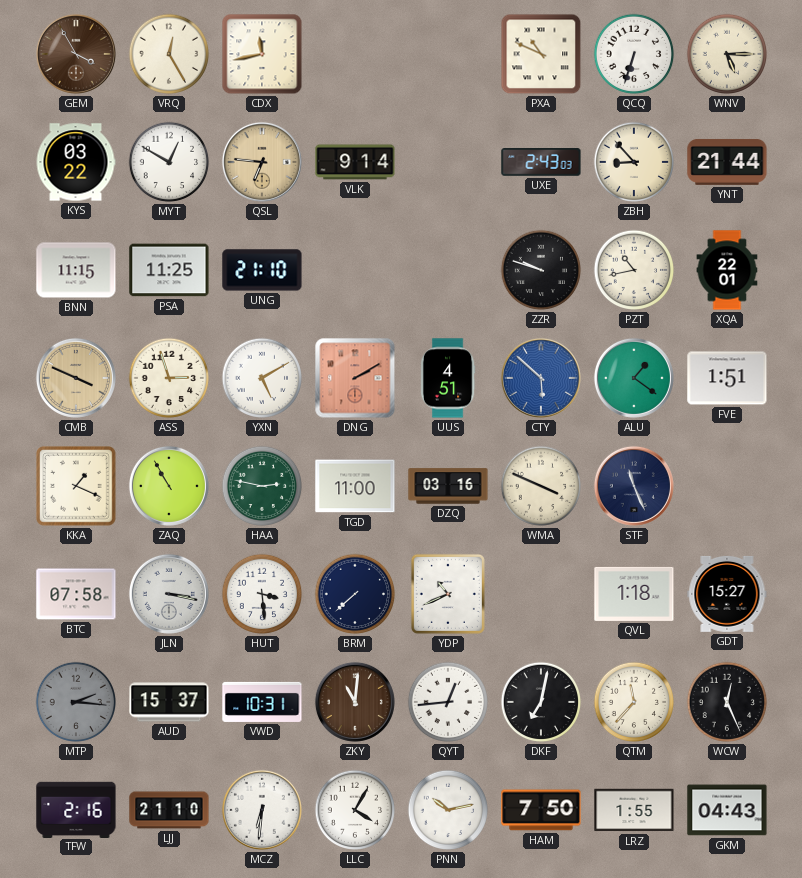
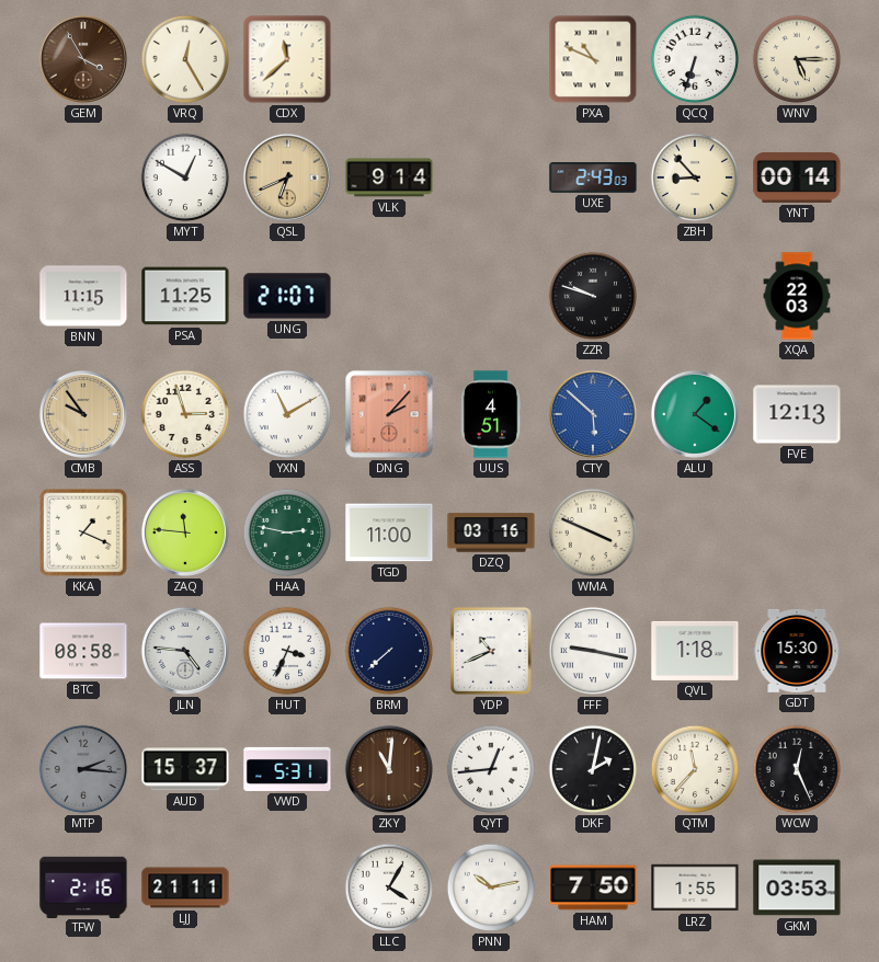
CDX: 11:43 -> 11:38 (287, 59)
KYS: 03:22 -> none (76, 162)
QSL: 6:46 -> 6:41 (287, 177)
YNT: 21:44 -> 00:14 (797, 177)
UNG: 21:10 -> 21:07 (287, 296)
PZT: 10:43 -> none (634, 270)
XQA: 22:01 -> 22:03 (797, 296)
CMB: 3:49 -> 9:54 (83, 414)
YXN: 5:10 -> 11:10 (287, 414)
DNG: 2:10 -> 2:07 (389, 414)
FVE: 1:51 -> 12:13 (797, 414)
ZAQ: 10:55 -> 11:46 (185, 532)
STF: 11:26 -> none (634, 486)
BTC: 07:58 -> 08:58 (83, 651)
JLN: 3:17 -> 4:46 (185, 651)
HUT: 3:29 -> 3:34 (287, 651)
FFF: none -> 9:17 (593, 651)
GDT: 15:27 -> 15:30 (797, 651)
VWD: 10:31 -> 5:31 (287, 769)
DKF: 7:02 -> 2:02 (593, 769)
LJJ: 21:10 -> 21:11 (185, 887)
MCZ: 6:31 -> none (262, 810)
GKM: 04:43 -> 03:53 (797, 887)
